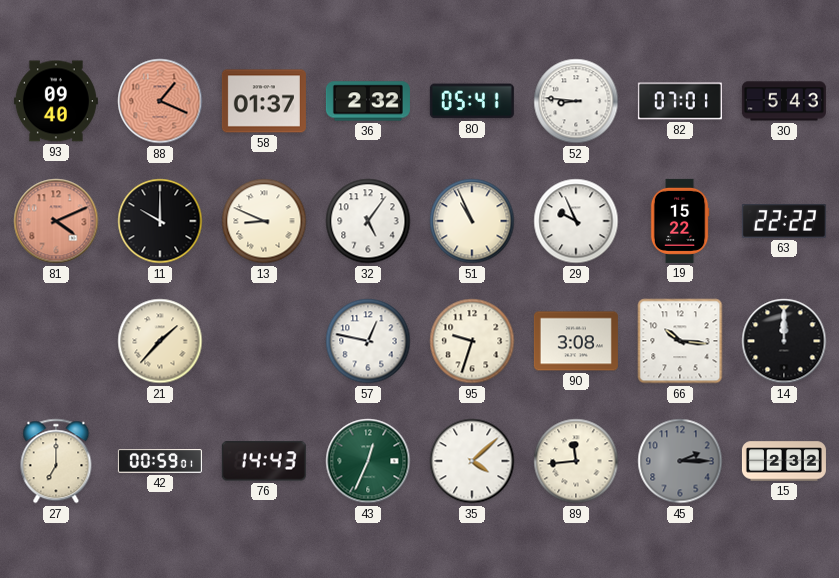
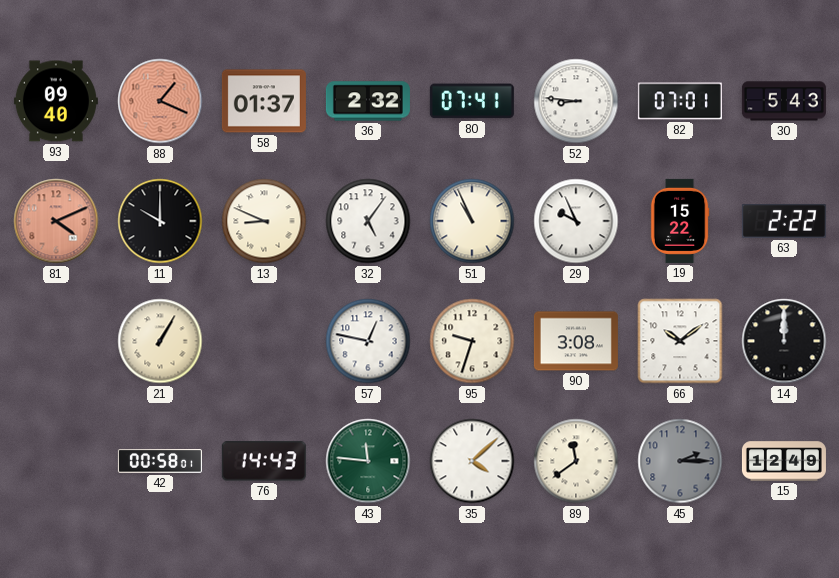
80: 05:41 -> 07:41 (472, 101)
63: 22:22 -> 2:22 (784, 222)
21: 1:37 -> 1:05 (160, 341)
66: 10:16 -> 10:09 (680, 341)
27: 7:00 -> none (56, 461)
42: 00:59 -> 00:58 (160, 461)
43: 12:34 -> 11:46 (368, 461)
89: 11:44 -> 11:39 (576, 461)
15: 2:32 -> 12:49 (784, 461)
